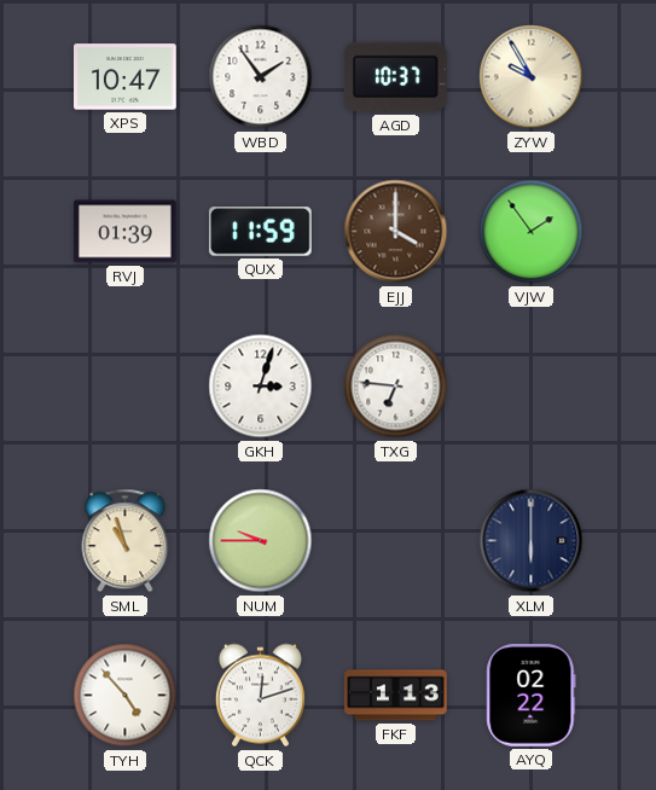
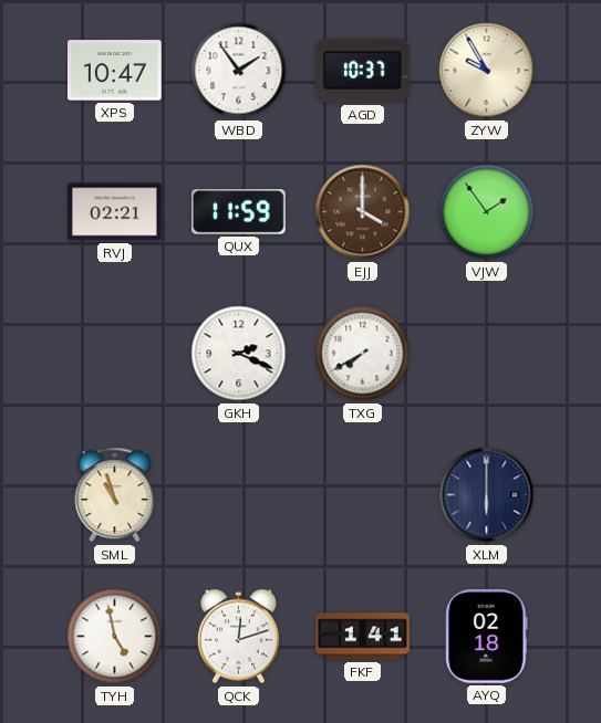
RVJ: 01:39 -> 02:21 (115, 212)
GKH: 3:03 -> 2:19 (239, 354)
TXG: 6:46 -> 7:40 (363, 354)
NUM: 9:45 -> none (261, 541)
TYH: 4:53 -> 4:58 (115, 637)
FKF: 1:13 -> 1:41 (363, 637)
AYQ: 02:22 -> 02:18 (487, 637)
